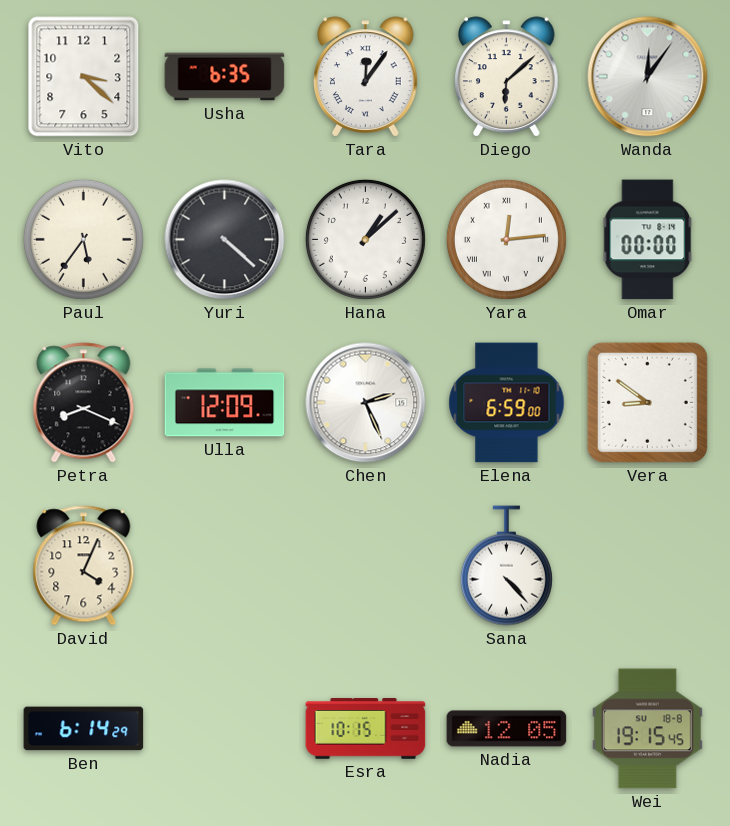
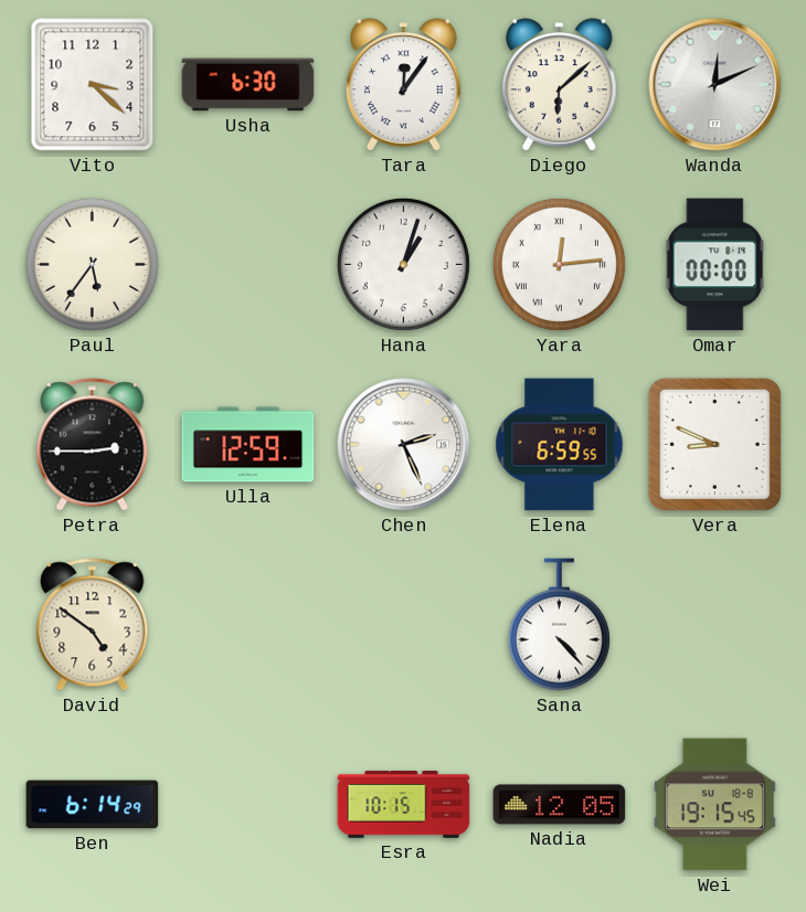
Usha: 6:35 -> 6:30 (248, 85)
Wanda: 12:06 -> 12:11 (715, 85)
Yuri: 4:22 -> none (225, 240)
Hana: 1:08 -> 1:03 (403, 264)
Petra: 8:19 -> 2:45 (93, 445)
Ulla: 12:09 -> 12:59 (248, 445)
Elena: 6:59:00 -> 6:59:55 (560, 445)
Vera: 8:51 -> 8:49 (714, 444)
David: 4:04 -> 4:51 (93, 625)
